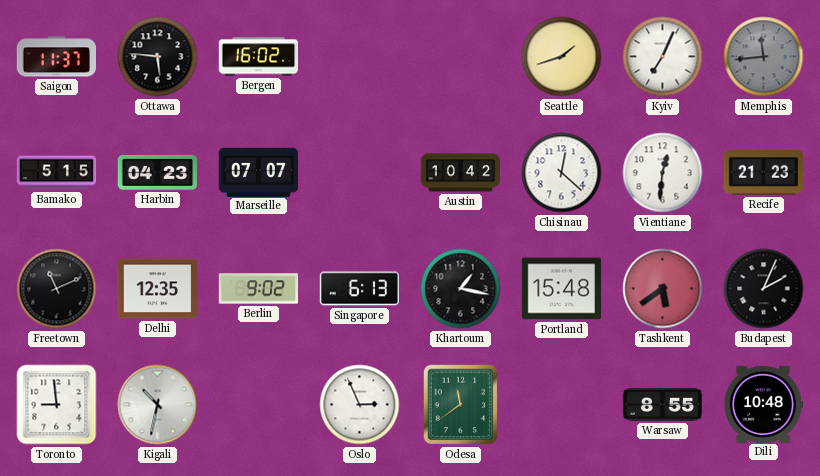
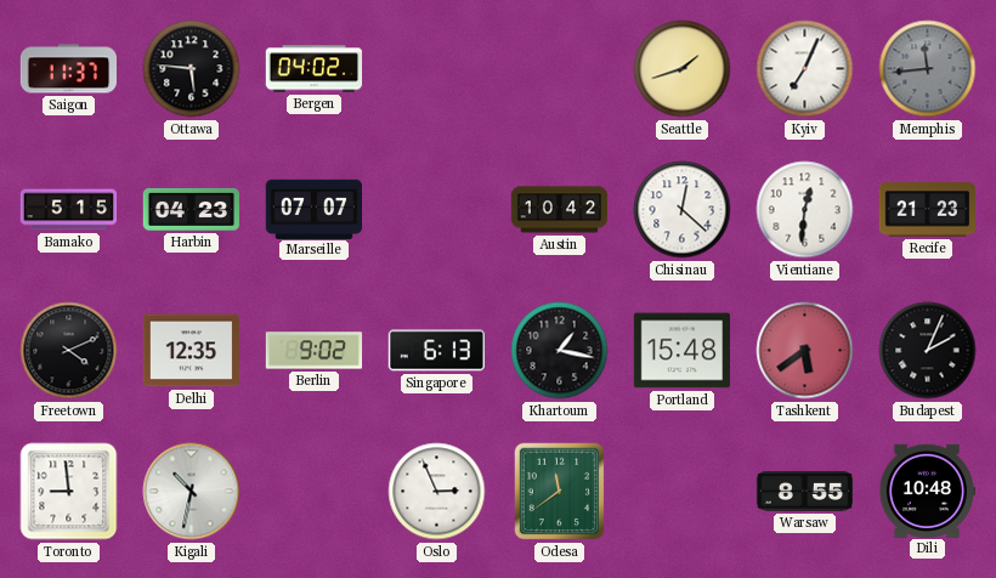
Bergen: 16:02 -> 04:02 (315, 69)
Freetown: 11:11 -> 4:11 (69, 351)
